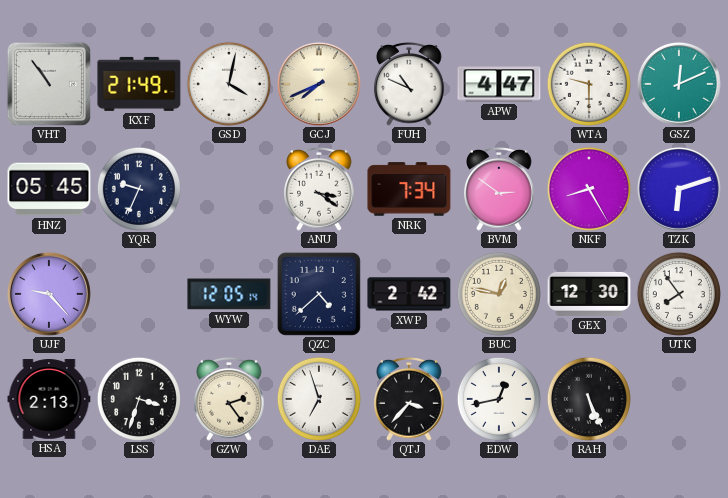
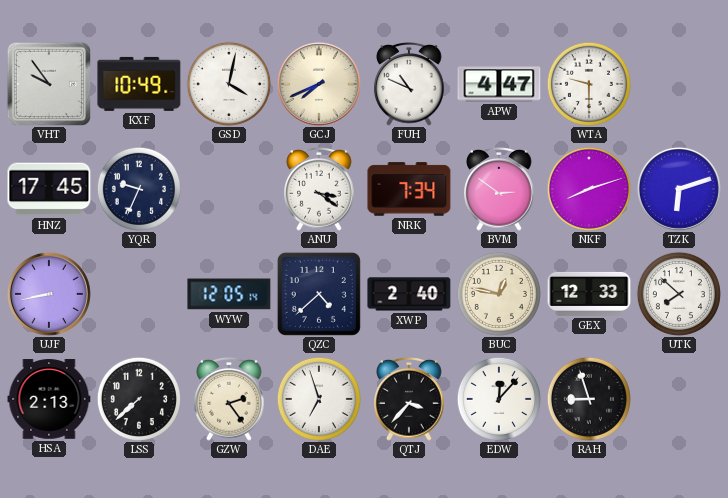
VHT: 10:54 -> 9:54 (48, 83)
KXF: 21:49 -> 10:49 (139, 84)
GSZ: 12:11 -> none (679, 84)
HNZ: 05:45 -> 17:45 (49, 189)
NKF: 8:25 -> 8:12 (589, 189)
UJF: 9:23 -> 8:43 (49, 294)
XWP: 2:42 -> 2:40 (409, 294)
GEX: 12:30 -> 12:33 (589, 294)
UTK: 7:54 -> 7:52 (679, 294)
LSS: 3:33 -> 7:38 (139, 399)
EDW: 12:43 -> 12:07 (499, 399)
RAH: 5:26 -> 8:57 (589, 399)
